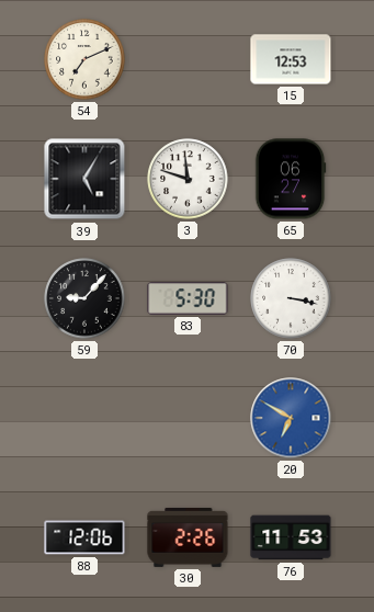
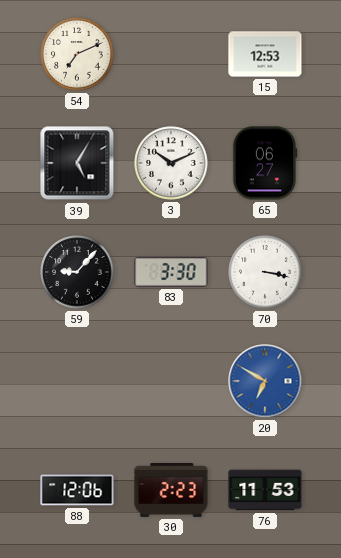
3: 11:48 -> 10:11 (171, 163)
83: 5:30 -> 3:30 (171, 272)
30: 2:26 -> 2:23 (171, 490)
